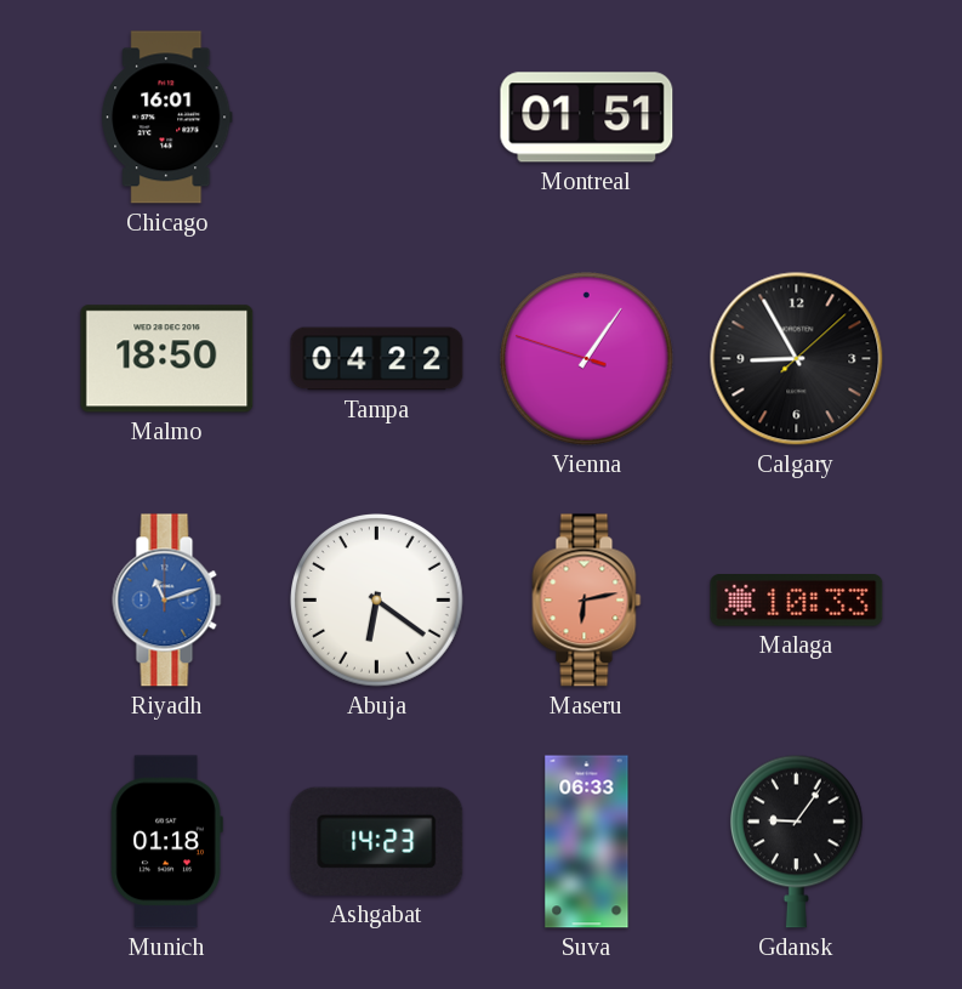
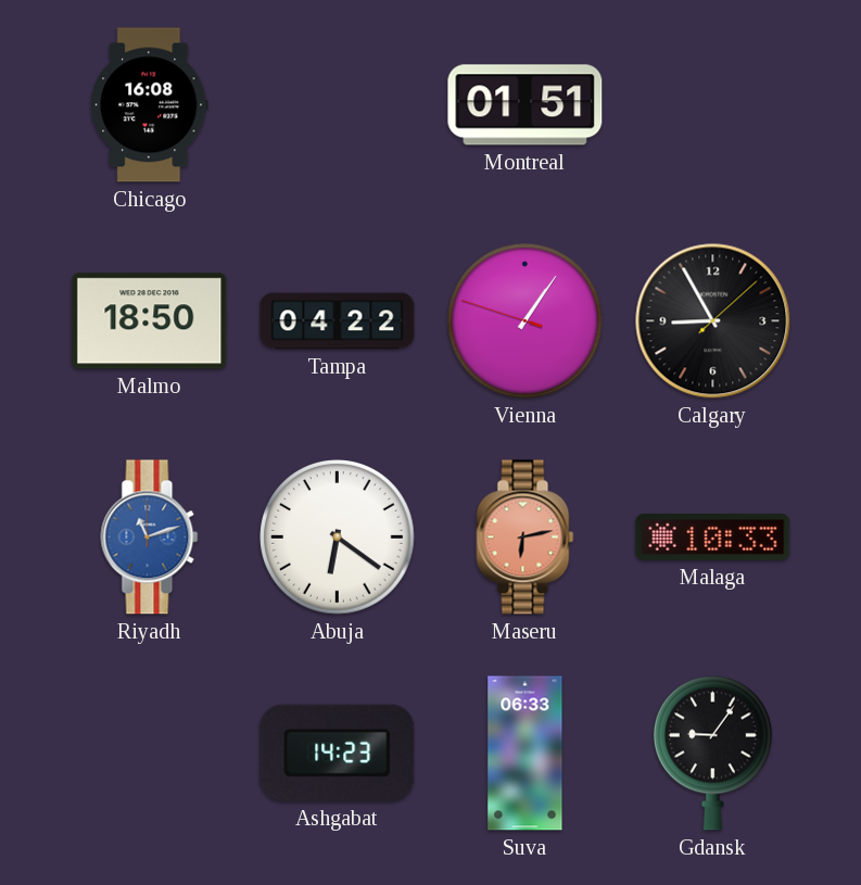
Chicago: 16:01 -> 16:08 (150, 105)
Munich: 01:18 -> none (166, 842)
